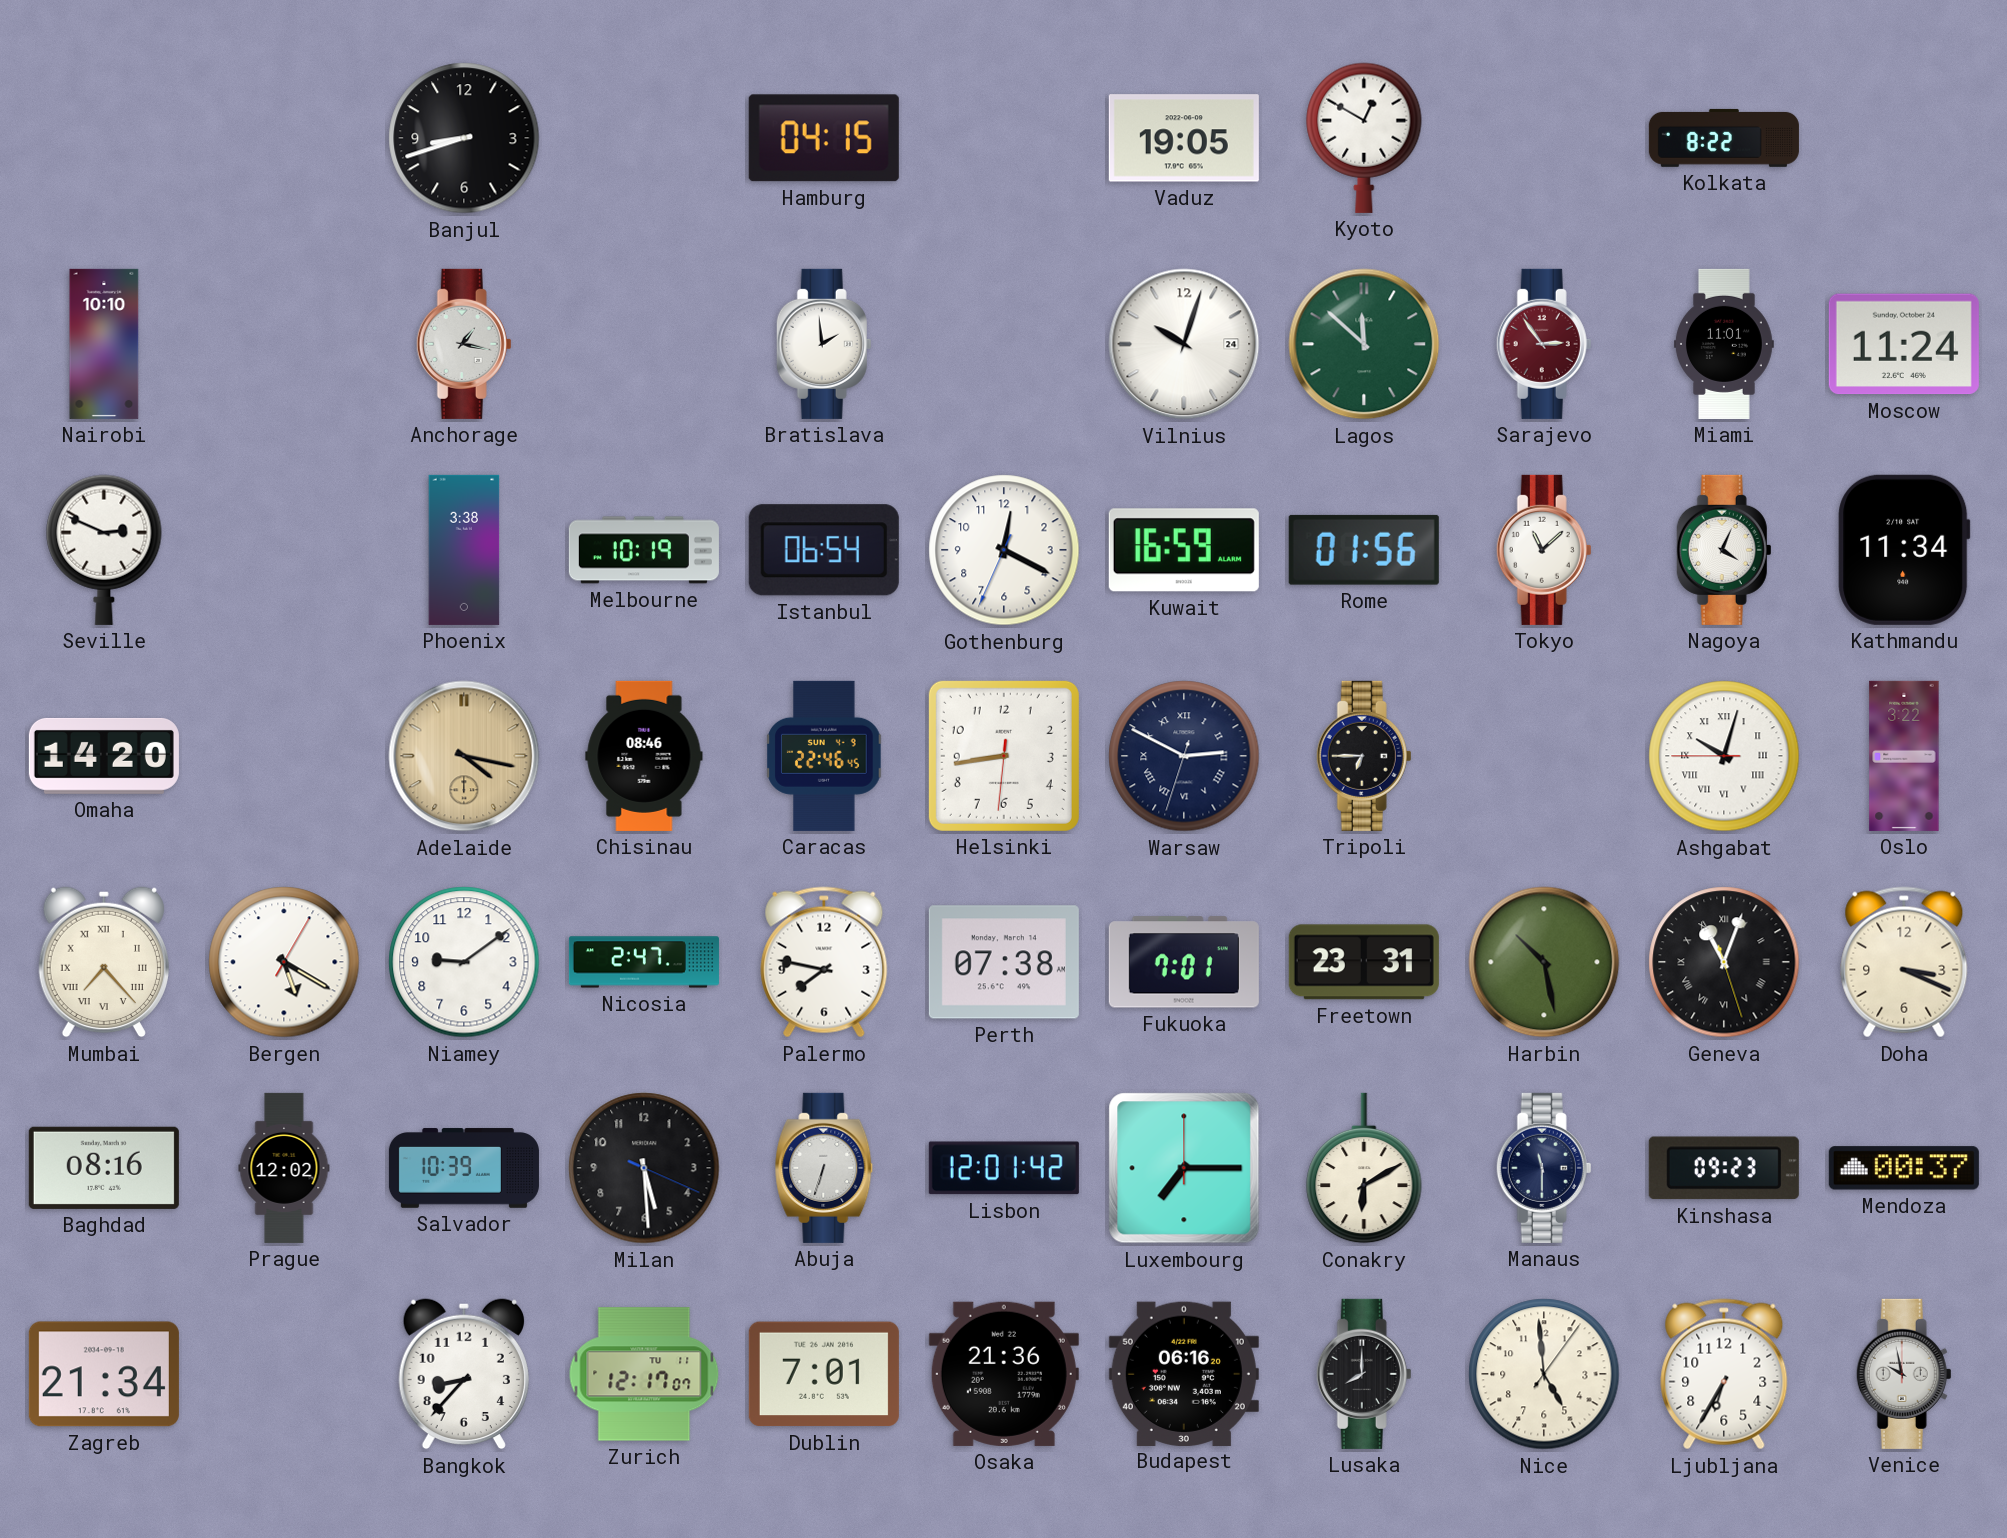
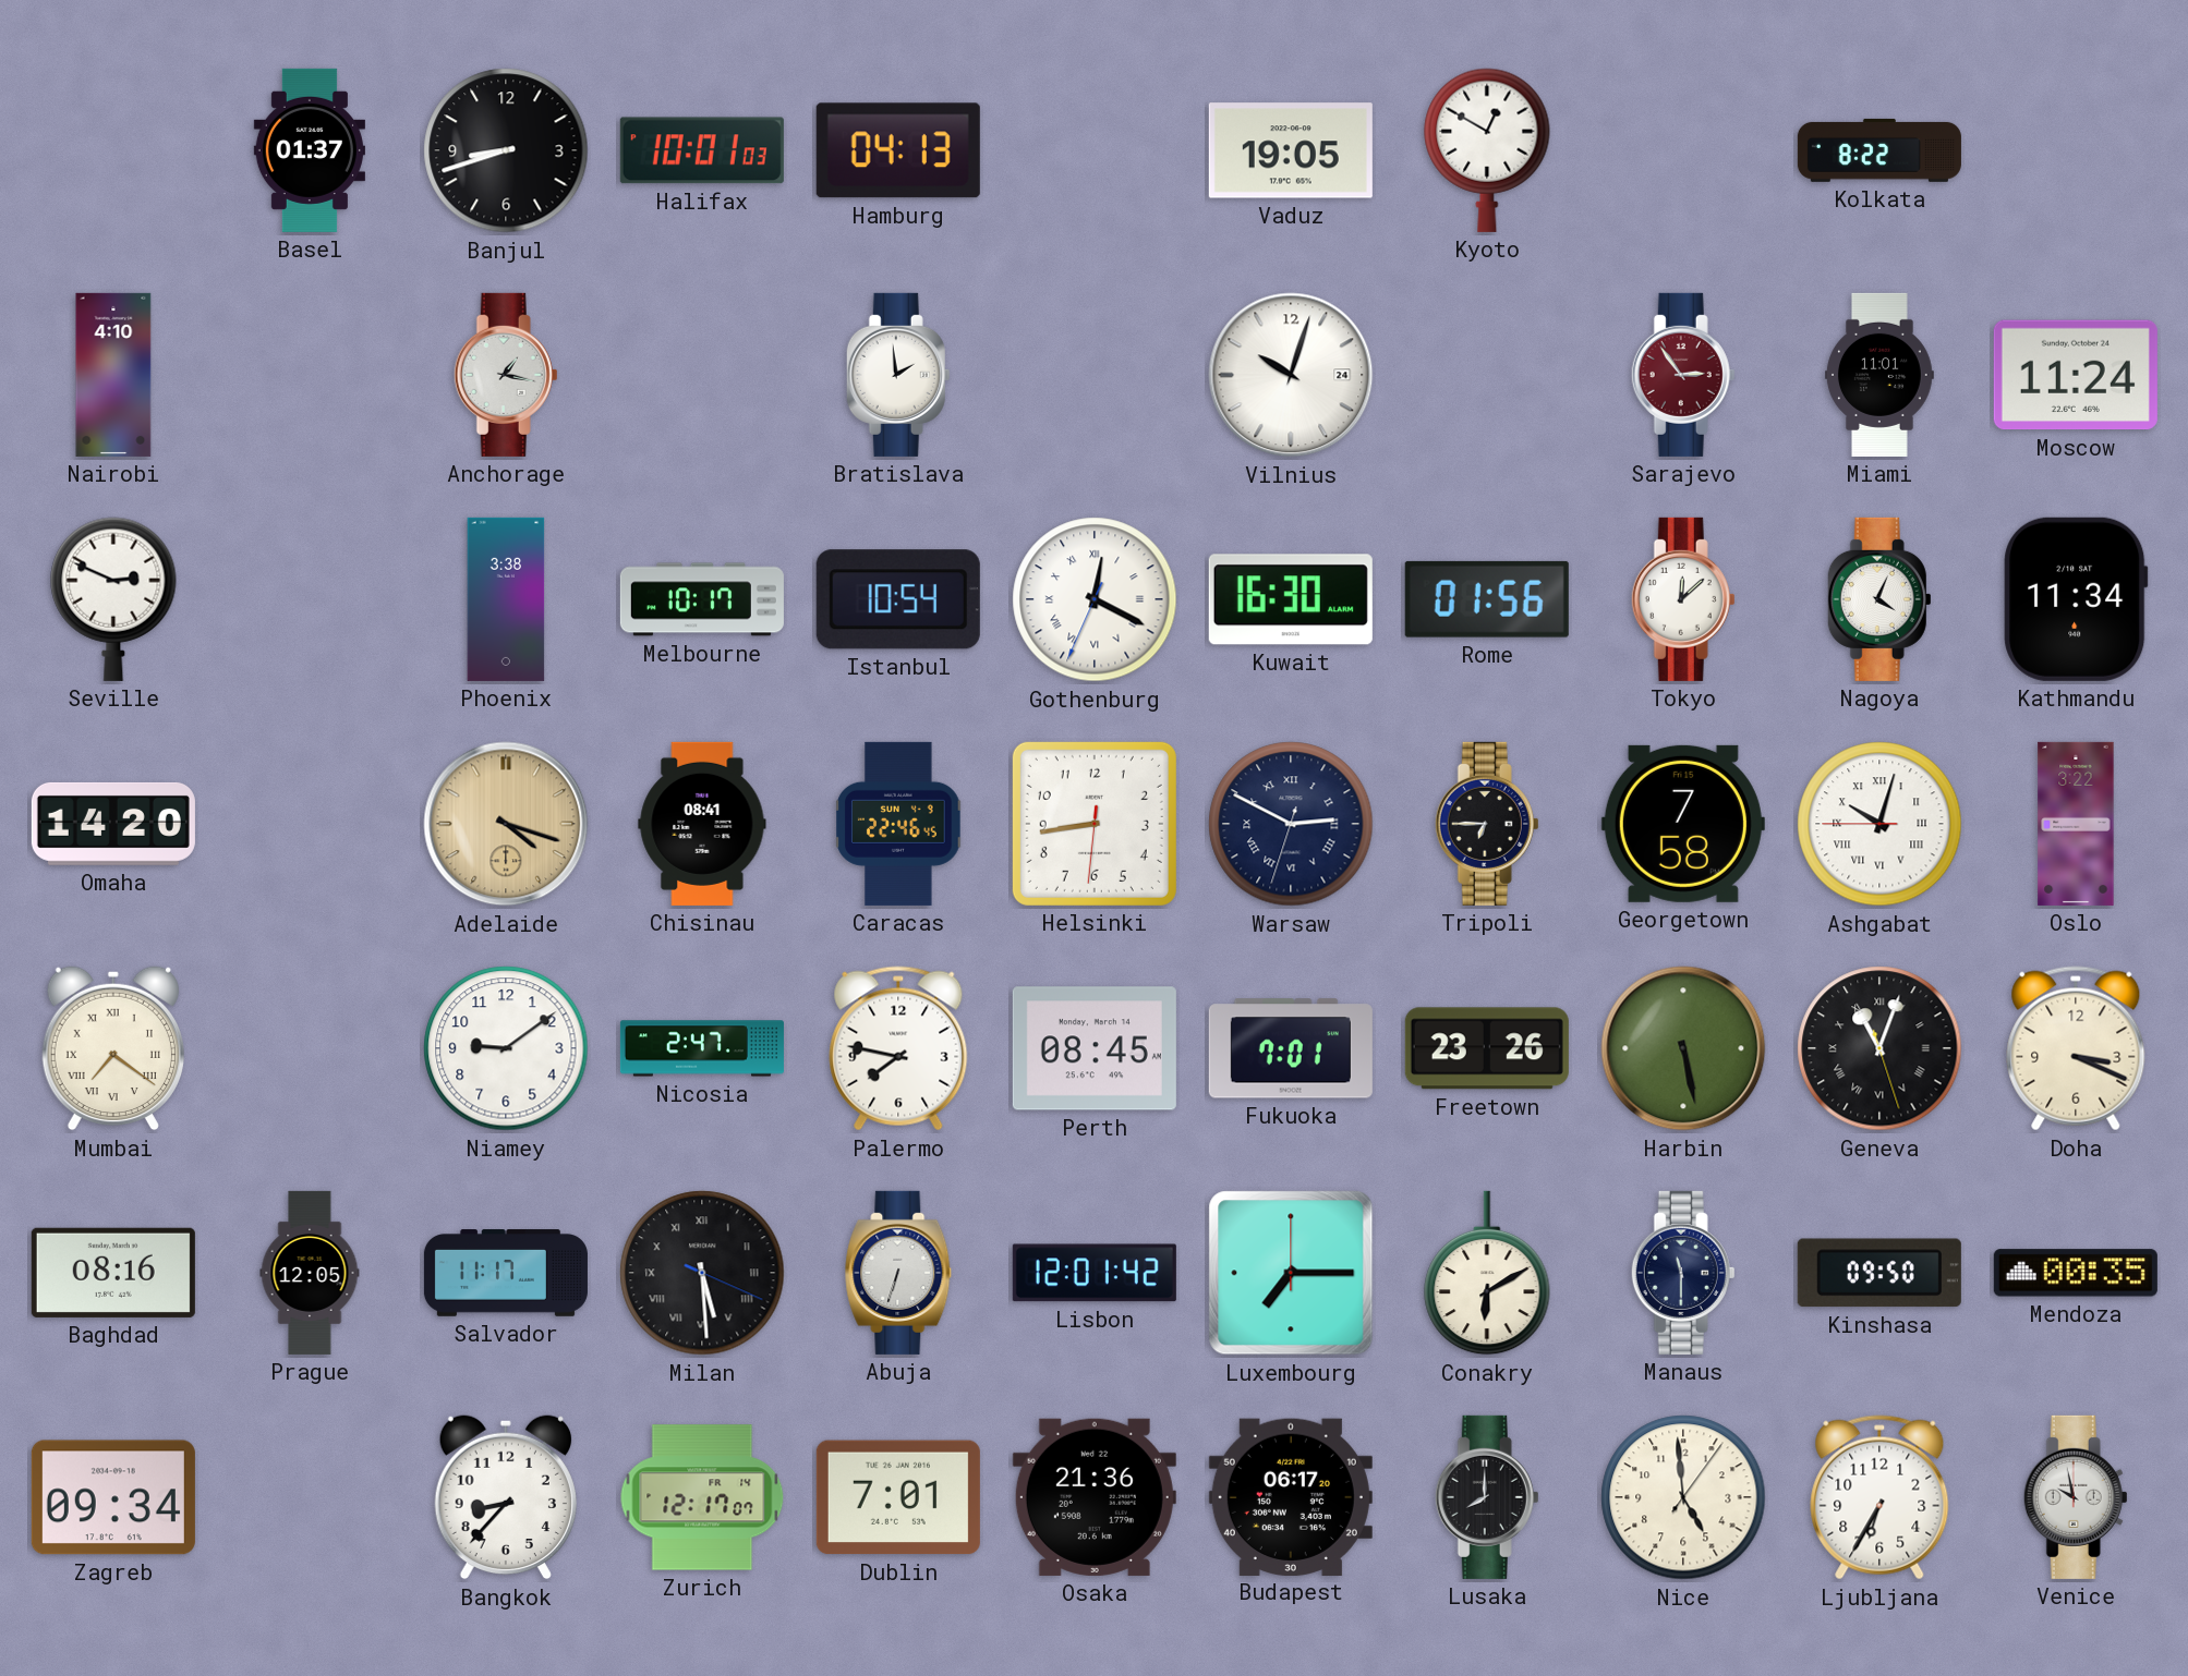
Basel: none -> 01:37 (310, 150)
Halifax: none -> 10:01 (702, 150)
Hamburg: 04:15 -> 04:13 (898, 150)
Nairobi: 10:10 -> 4:10 (113, 375)
Lagos: 11:52 -> none (1364, 344)
Melbourne: 10:19 -> 10:17 (702, 599)
Istanbul: 06:54 -> 10:54 (898, 599)
Gothenburg numerals: Arabic -> Roman (1095, 599)
Kuwait: 16:59 -> 16:30 (1291, 599)
Tokyo: 11:08 -> 12:08 (1683, 599)
Adelaide: 4:17 -> 4:18 (506, 824)
Chisinau: 08:46 -> 08:41 (702, 824)
Georgetown: none -> 7:58 (1683, 824)
Mumbai: 7:23 -> 7:21 (113, 1048)
Bergen: 5:20 -> none (284, 962)
Perth: 07:38 -> 08:45 (1095, 1048)
Freetown: 23:31 -> 23:26 (1487, 1048)
Harbin: 10:28 -> 5:28 (1683, 1048)
Prague: 12:02 -> 12:05 (310, 1273)
Salvador: 10:39 -> 11:17 (506, 1273)
Milan numerals: Arabic -> Roman (702, 1273)
Kinshasa: 09:23 -> 09:50 (1879, 1273)
Mendoza: 00:37 -> 00:35 (2076, 1273)
Zagreb: 21:34 -> 09:34 (113, 1497)
Zurich date: TU 11 -> FR 14 (702, 1497)
Budapest: 06:16 -> 06:17 (1291, 1496)
